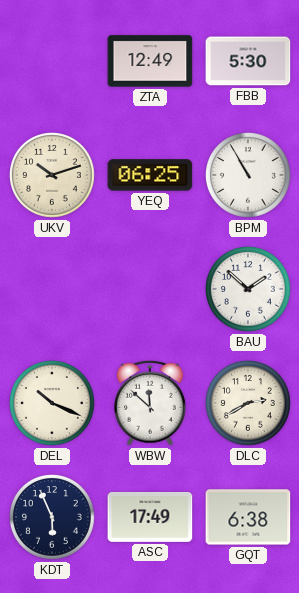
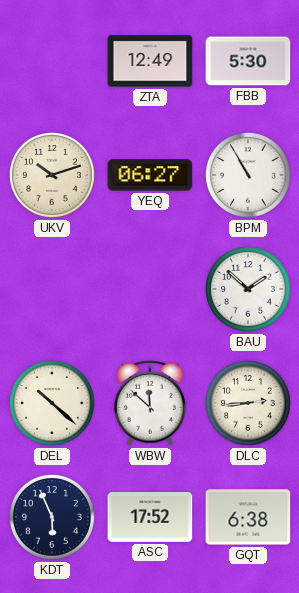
YEQ: 06:25 -> 06:27 (150, 175)
DEL: 10:19 -> 10:22 (53, 404)
DLC: 2:40 -> 2:44 (249, 404)
ASC: 17:49 -> 17:52 (150, 517)
